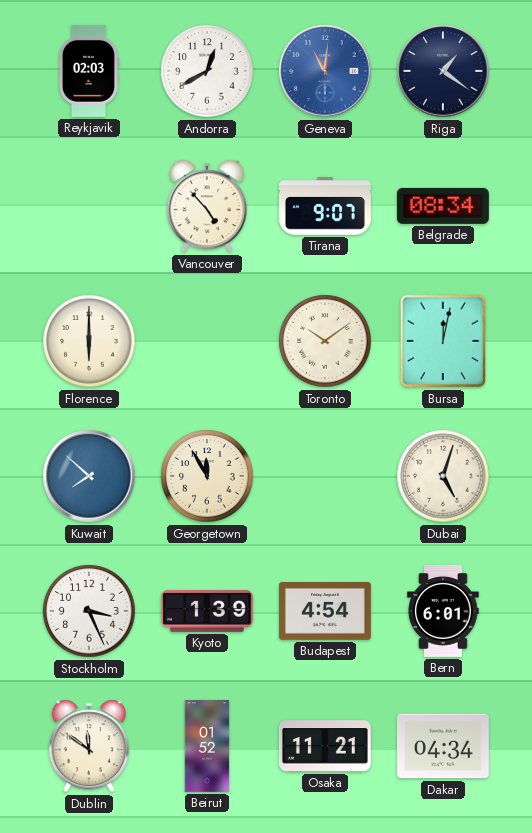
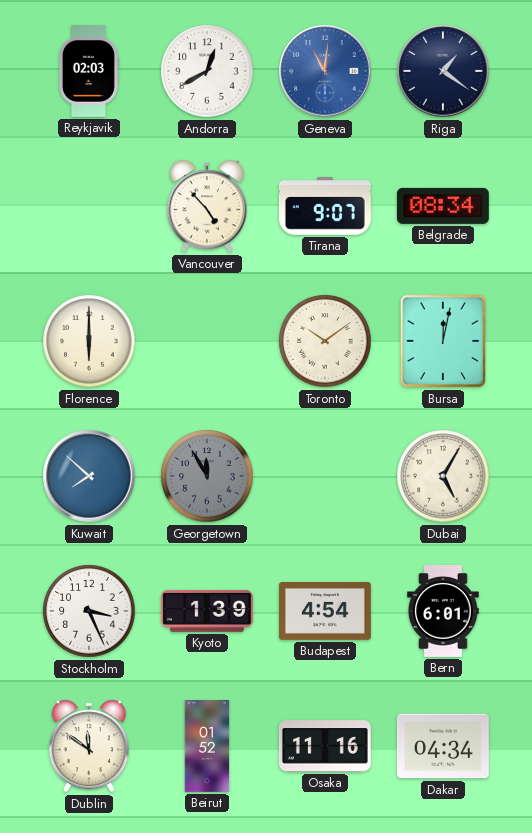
Georgetown dial: cream -> grey (207, 476)
Dubai: 5:03 -> 5:05 (443, 476)
Osaka: 11:21 -> 11:16 (325, 746)
